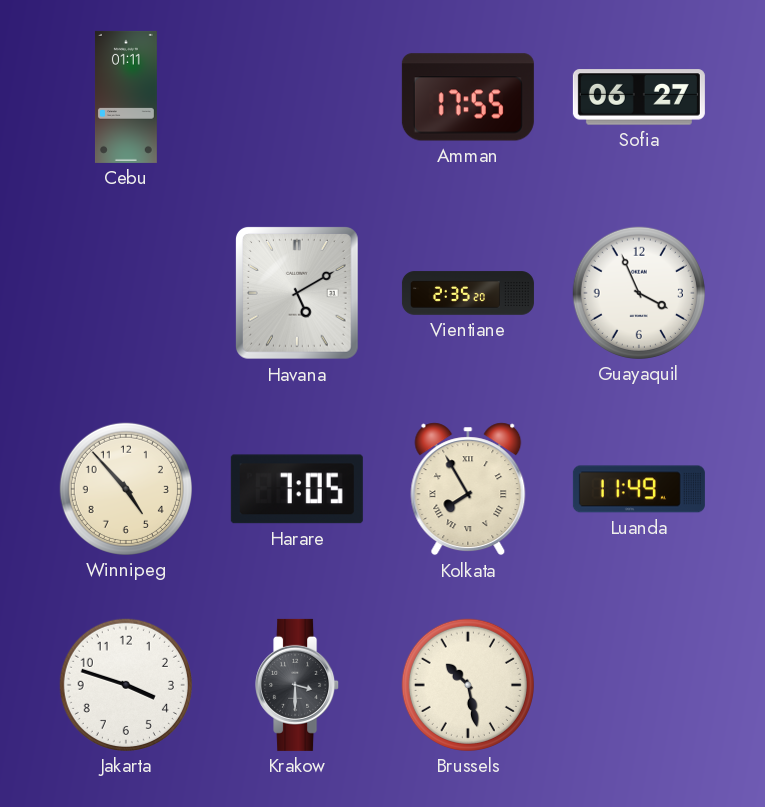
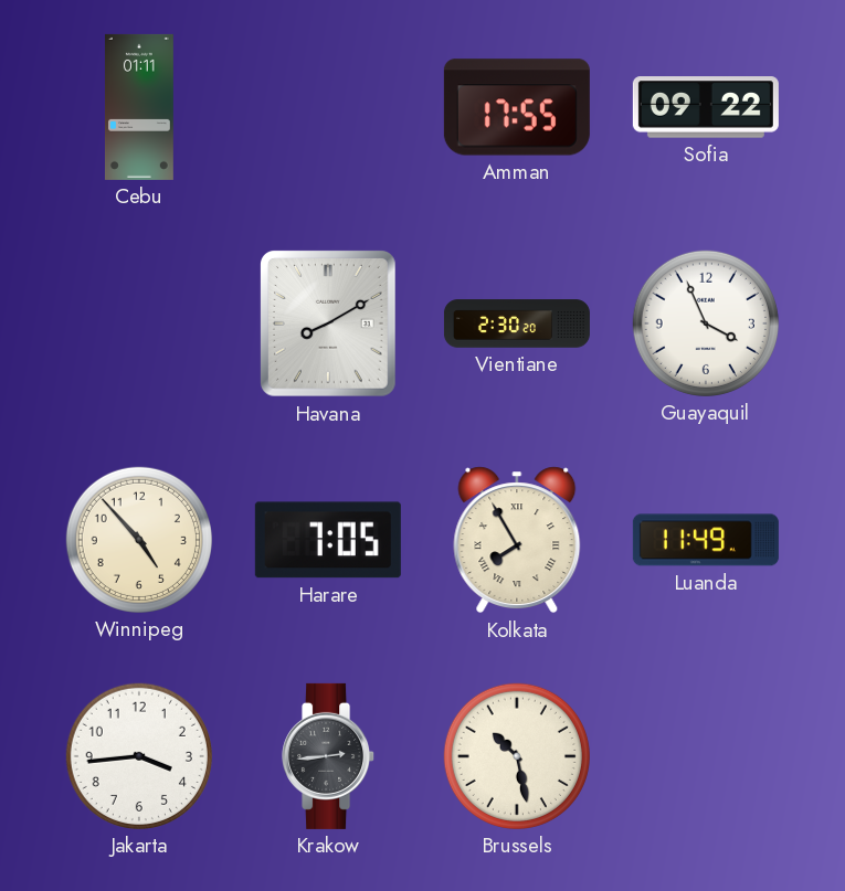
Sofia: 06:27 -> 09:22 (706, 107)
Havana: 5:10 -> 8:10 (328, 323)
Vientiane: 2:35 -> 2:30 (517, 323)
Jakarta: 3:48 -> 3:44 (139, 756)
Krakow: 3:30 -> 2:44 (329, 756)
